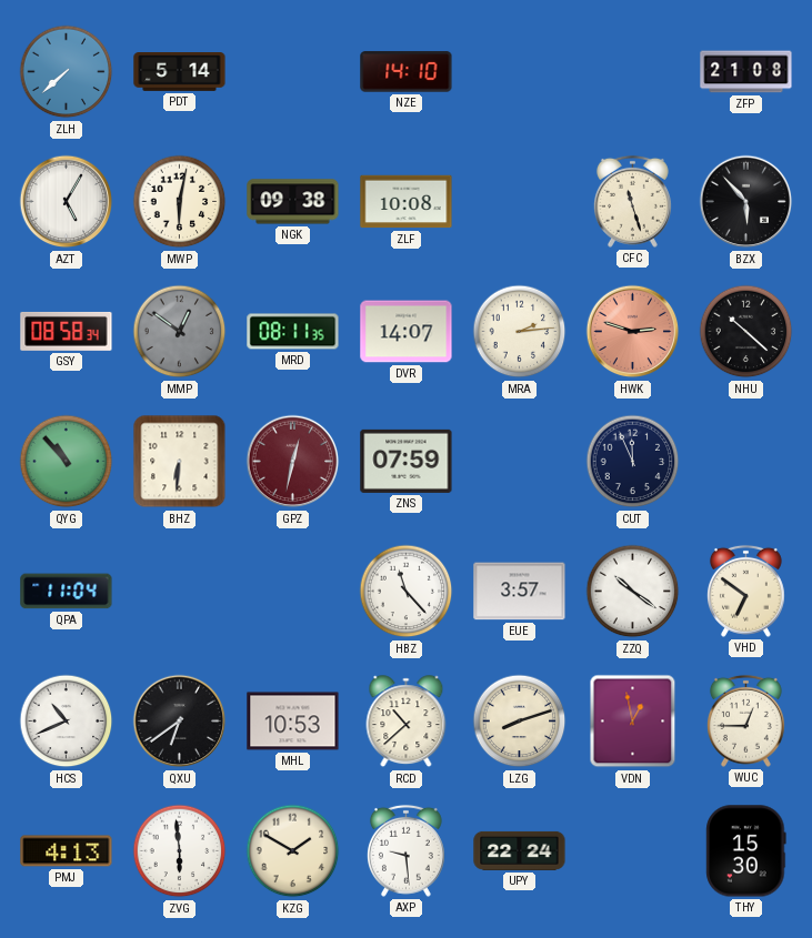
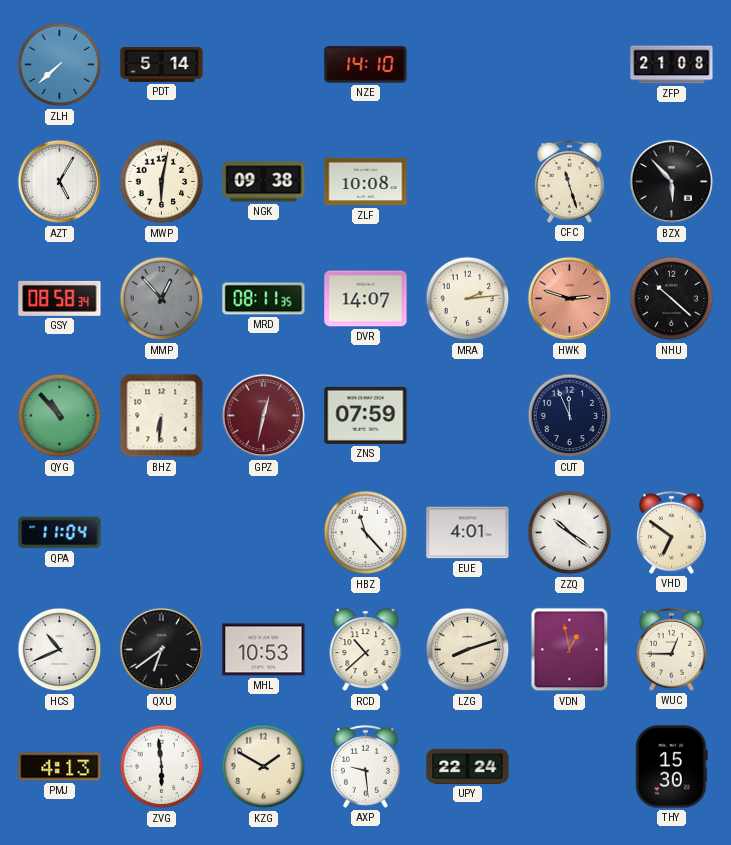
MMP: 12:51 -> 12:53 (162, 299)
EUE: 3:57 -> 4:01 (468, 533)
